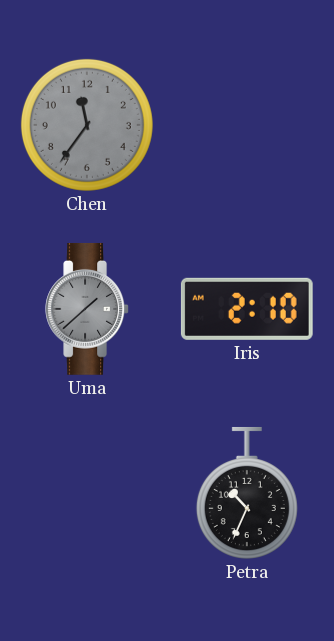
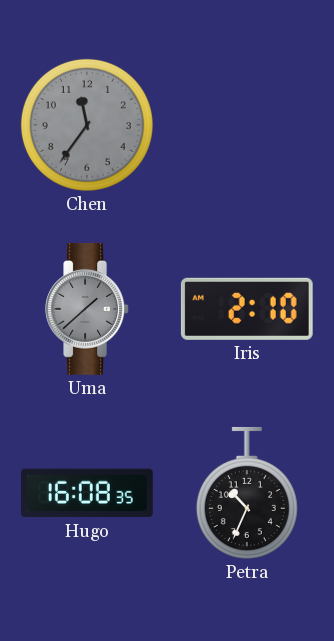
Hugo: none -> 16:08 (87, 493)
